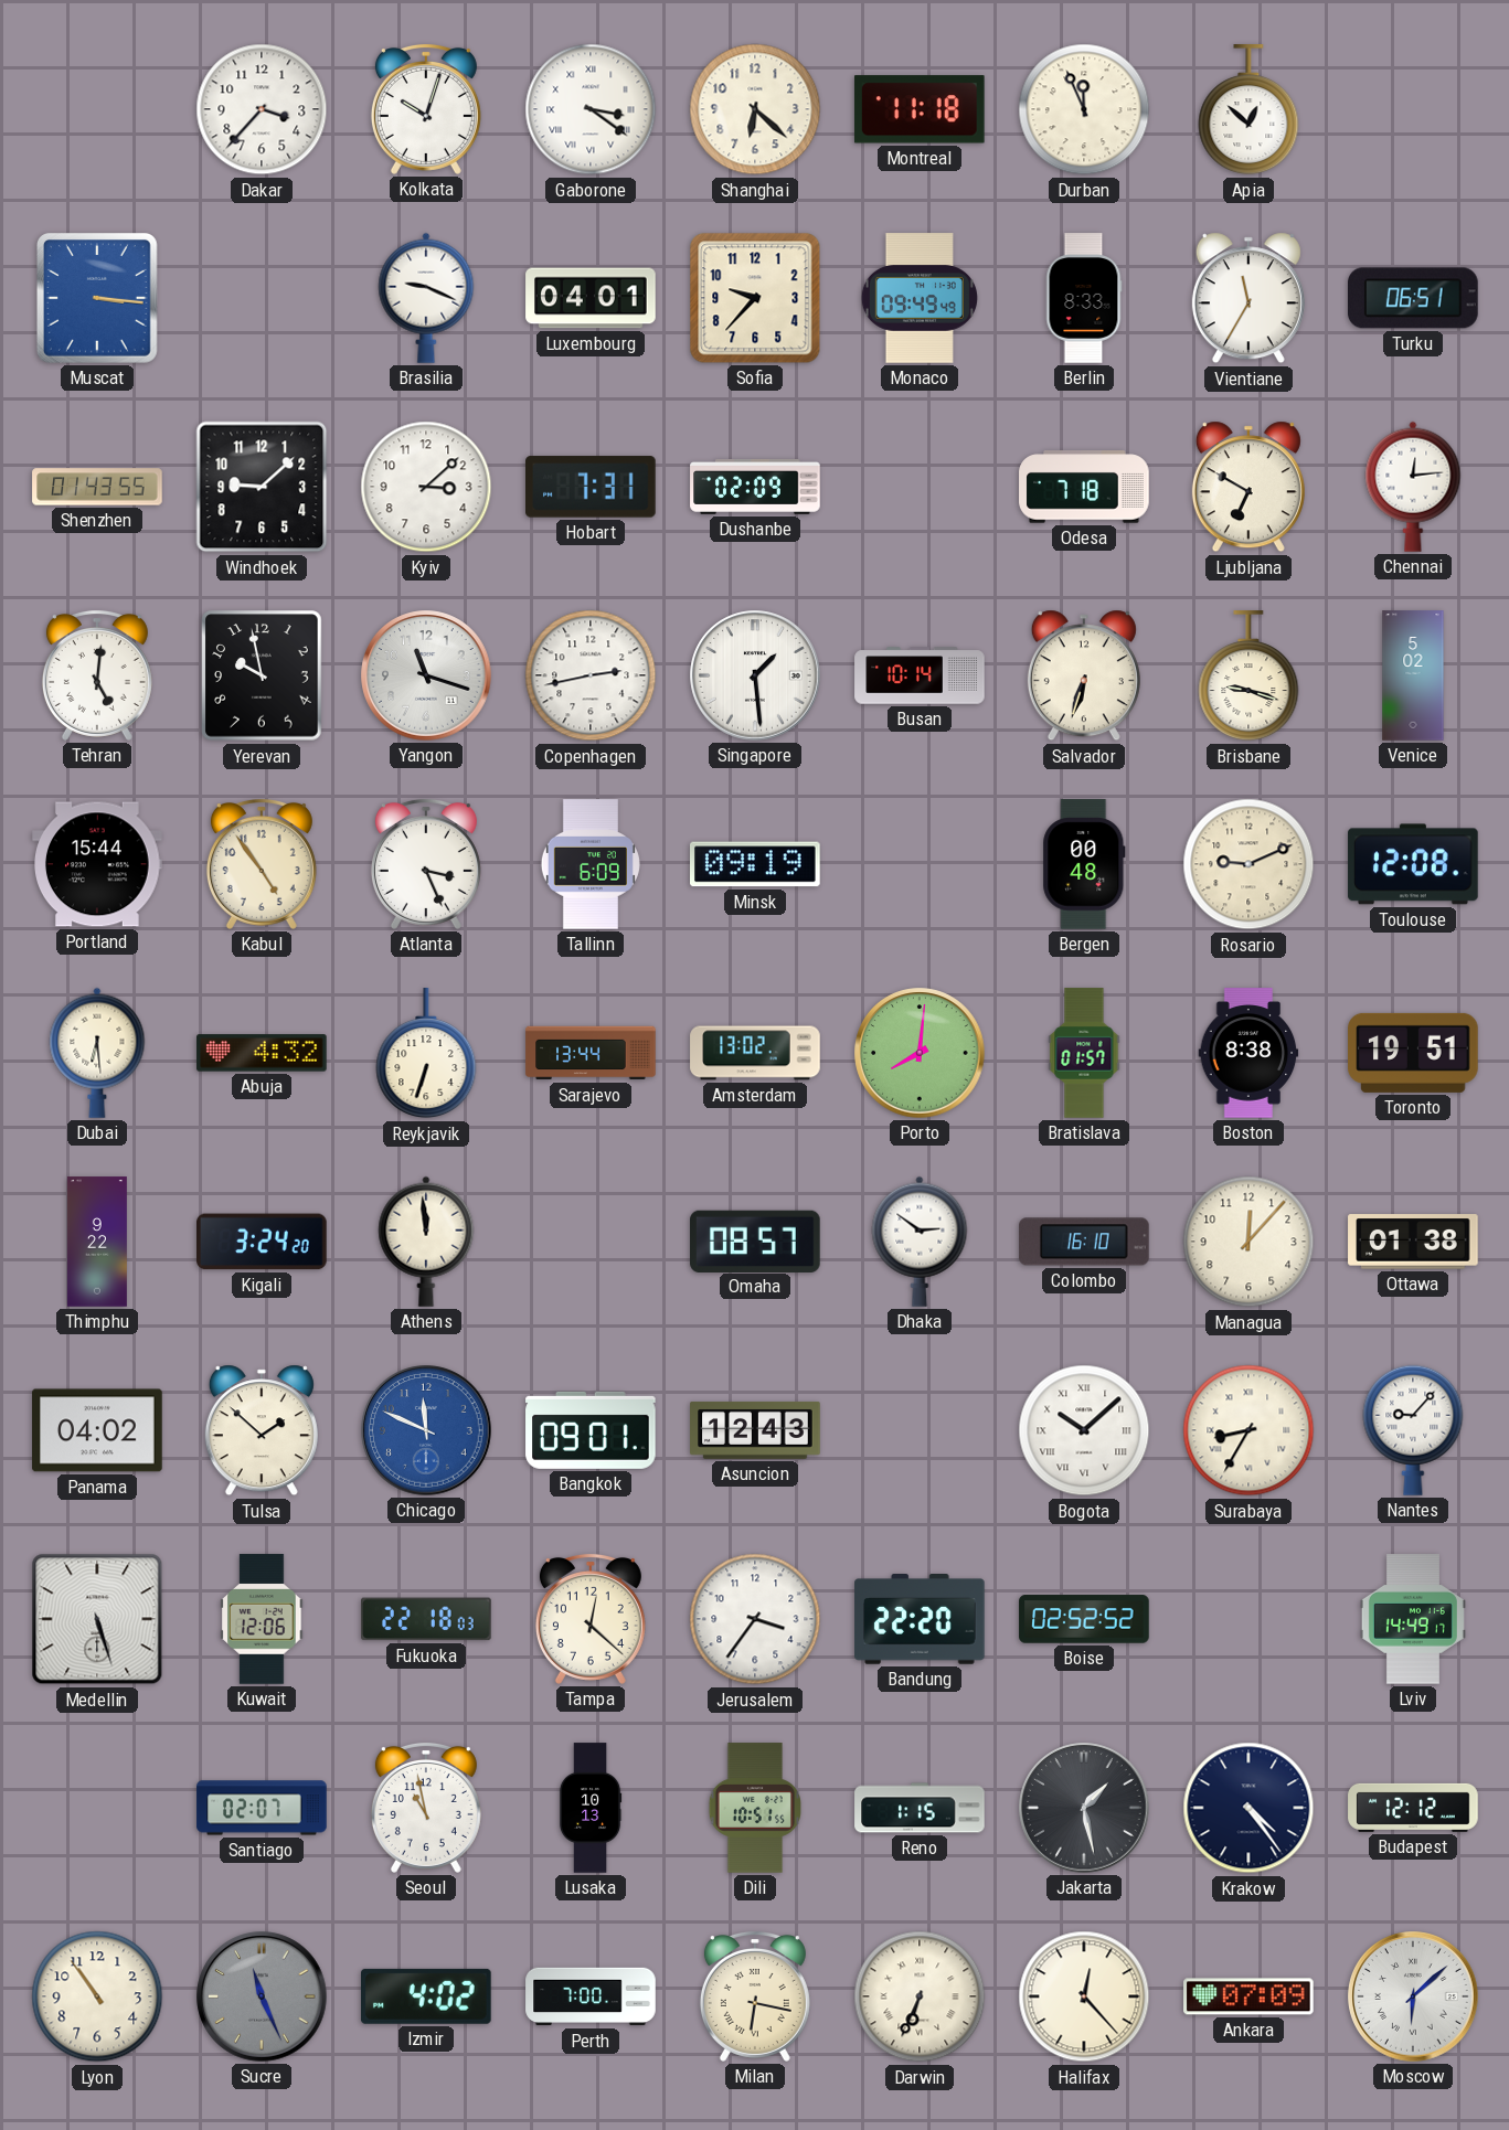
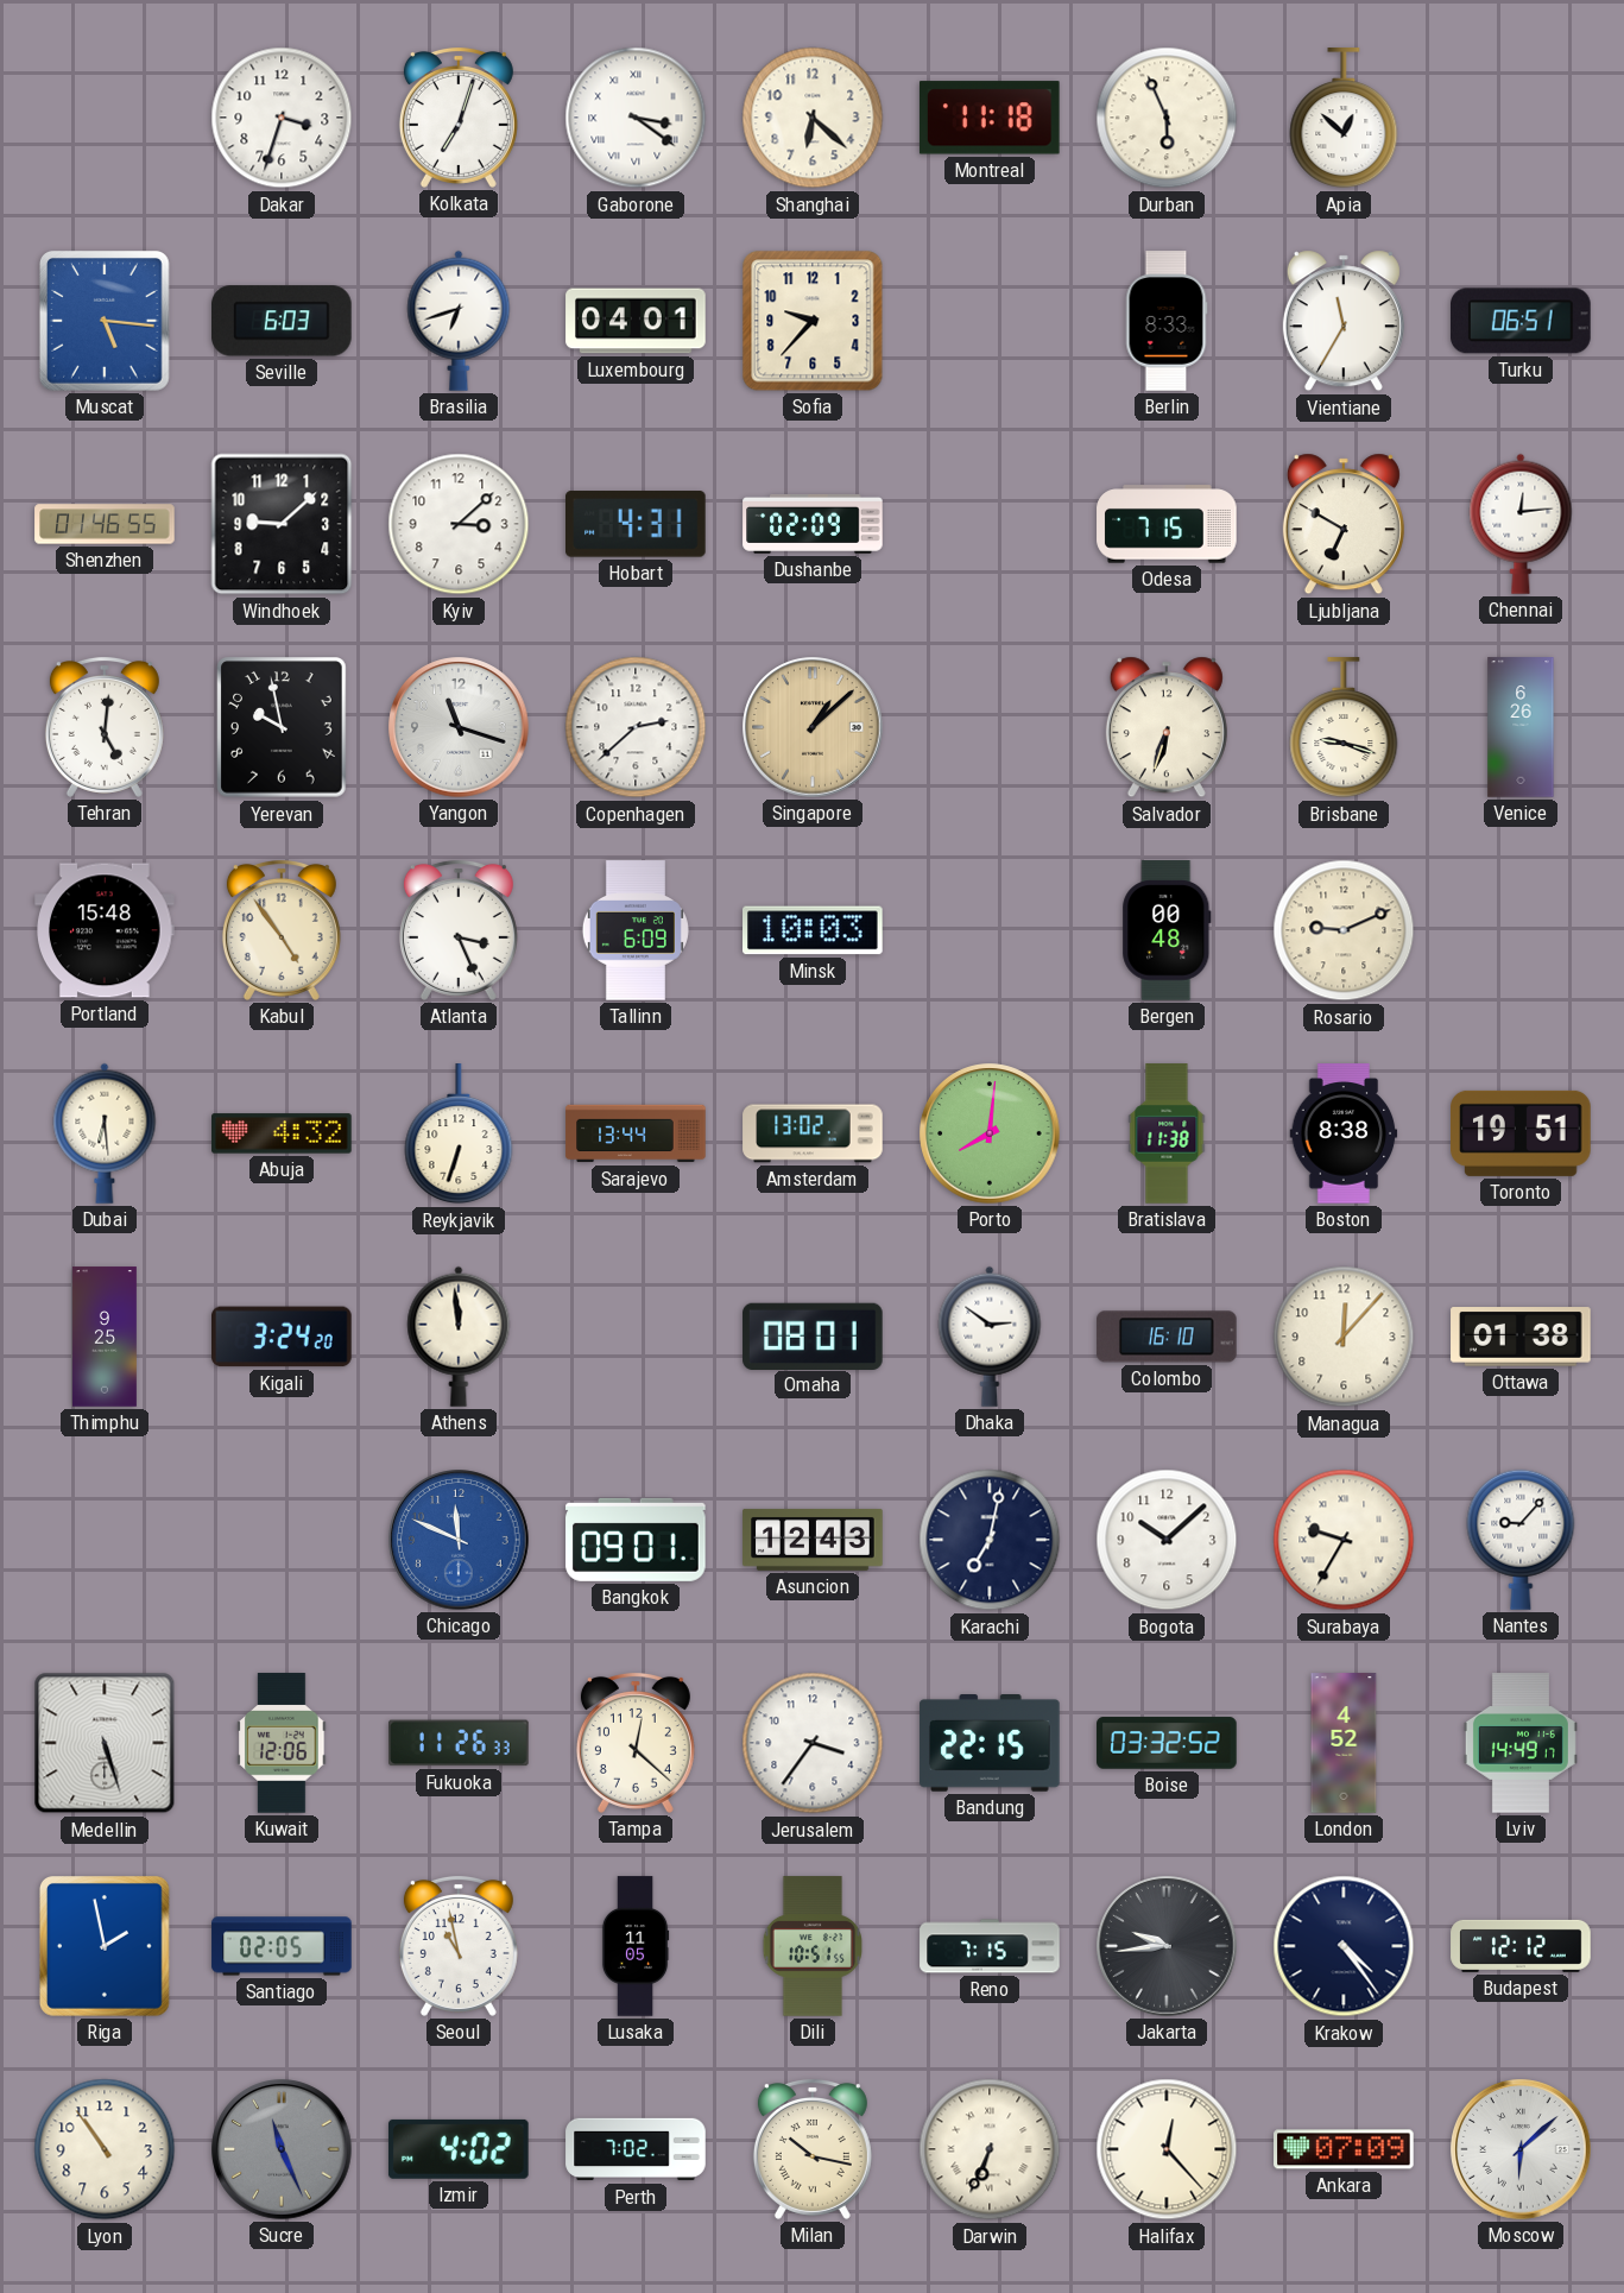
Dakar: 3:37 -> 3:33 (282, 118)
Kolkata: 10:03 -> 7:03 (459, 118)
Durban: 11:56 -> 5:56 (1167, 118)
Muscat: 3:16 -> 5:16 (105, 322)
Seville: none -> 6:03 (283, 321)
Brasilia: 9:19 -> 6:42 (459, 321)
Monaco: 09:49 -> none (920, 298)
Shenzhen: 01:43 -> 01:46 (105, 524)
Hobart: 7:31 -> 4:31 (637, 524)
Odesa: 7:18 -> 7:15 (1167, 524)
Copenhagen: 2:43 -> 2:38 (636, 727)
Singapore: 1:29 -> 1:08 (813, 727)
Singapore dial: white -> champagne (813, 727)
Busan: 10:14 -> none (920, 675)
Venice: 5:02 -> 6:26 (1521, 727)
Portland: 15:44 -> 15:48 (106, 930)
Minsk: 09:19 -> 10:03 (814, 930)
Toulouse: 12:08 -> none (1413, 864)
Bratislava: 01:57 -> 11:38 (1167, 1133)
Thimphu: 9:22 -> 9:25 (105, 1337)
Omaha: 08:57 -> 08:01 (813, 1335)
Panama: 04:02 -> none (97, 1430)
Tulsa: 1:52 -> none (262, 1430)
Karachi: none -> 7:02 (990, 1540)
Bogota numerals: Roman -> Arabic (1167, 1540)
Surabaya: 8:35 -> 9:35 (1344, 1540)
Fukuoka: 22:18 -> 11:26 (460, 1743)
Bandung: 22:20 -> 22:15 (990, 1744)
Boise: 02:52 -> 03:32 (1167, 1743)
London: none -> 4:52 (1344, 1743)
Riga: none -> 1:58 (105, 1947)
Santiago: 02:07 -> 02:05 (282, 1946)
Lusaka: 10:13 -> 11:05 (636, 1946)
Reno: 1:15 -> 7:15 (990, 1946)
Jakarta: 1:28 -> 9:44 (1167, 1946)
Perth: 7:00 -> 7:02 (636, 2149)
Milan: 6:17 -> 10:17 (813, 2149)
